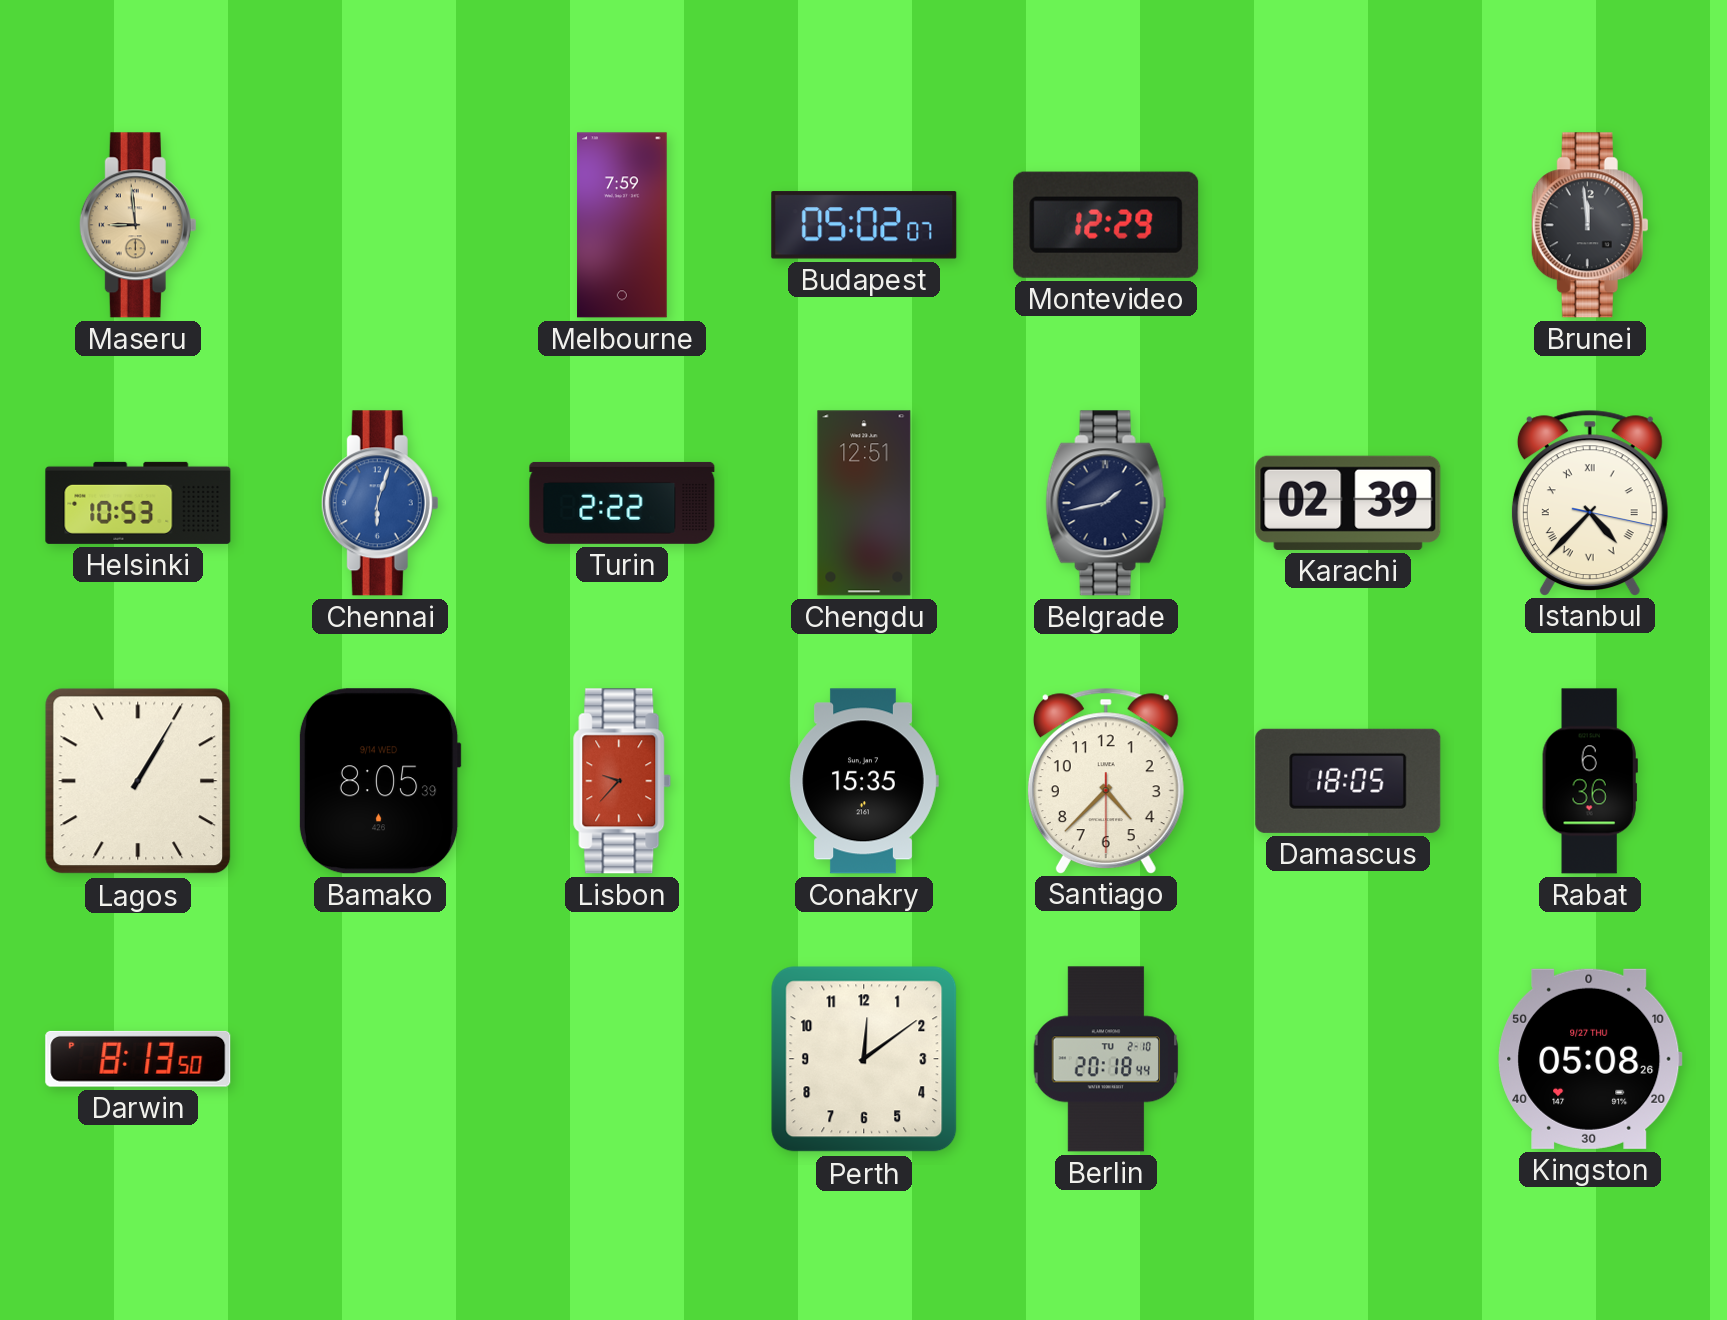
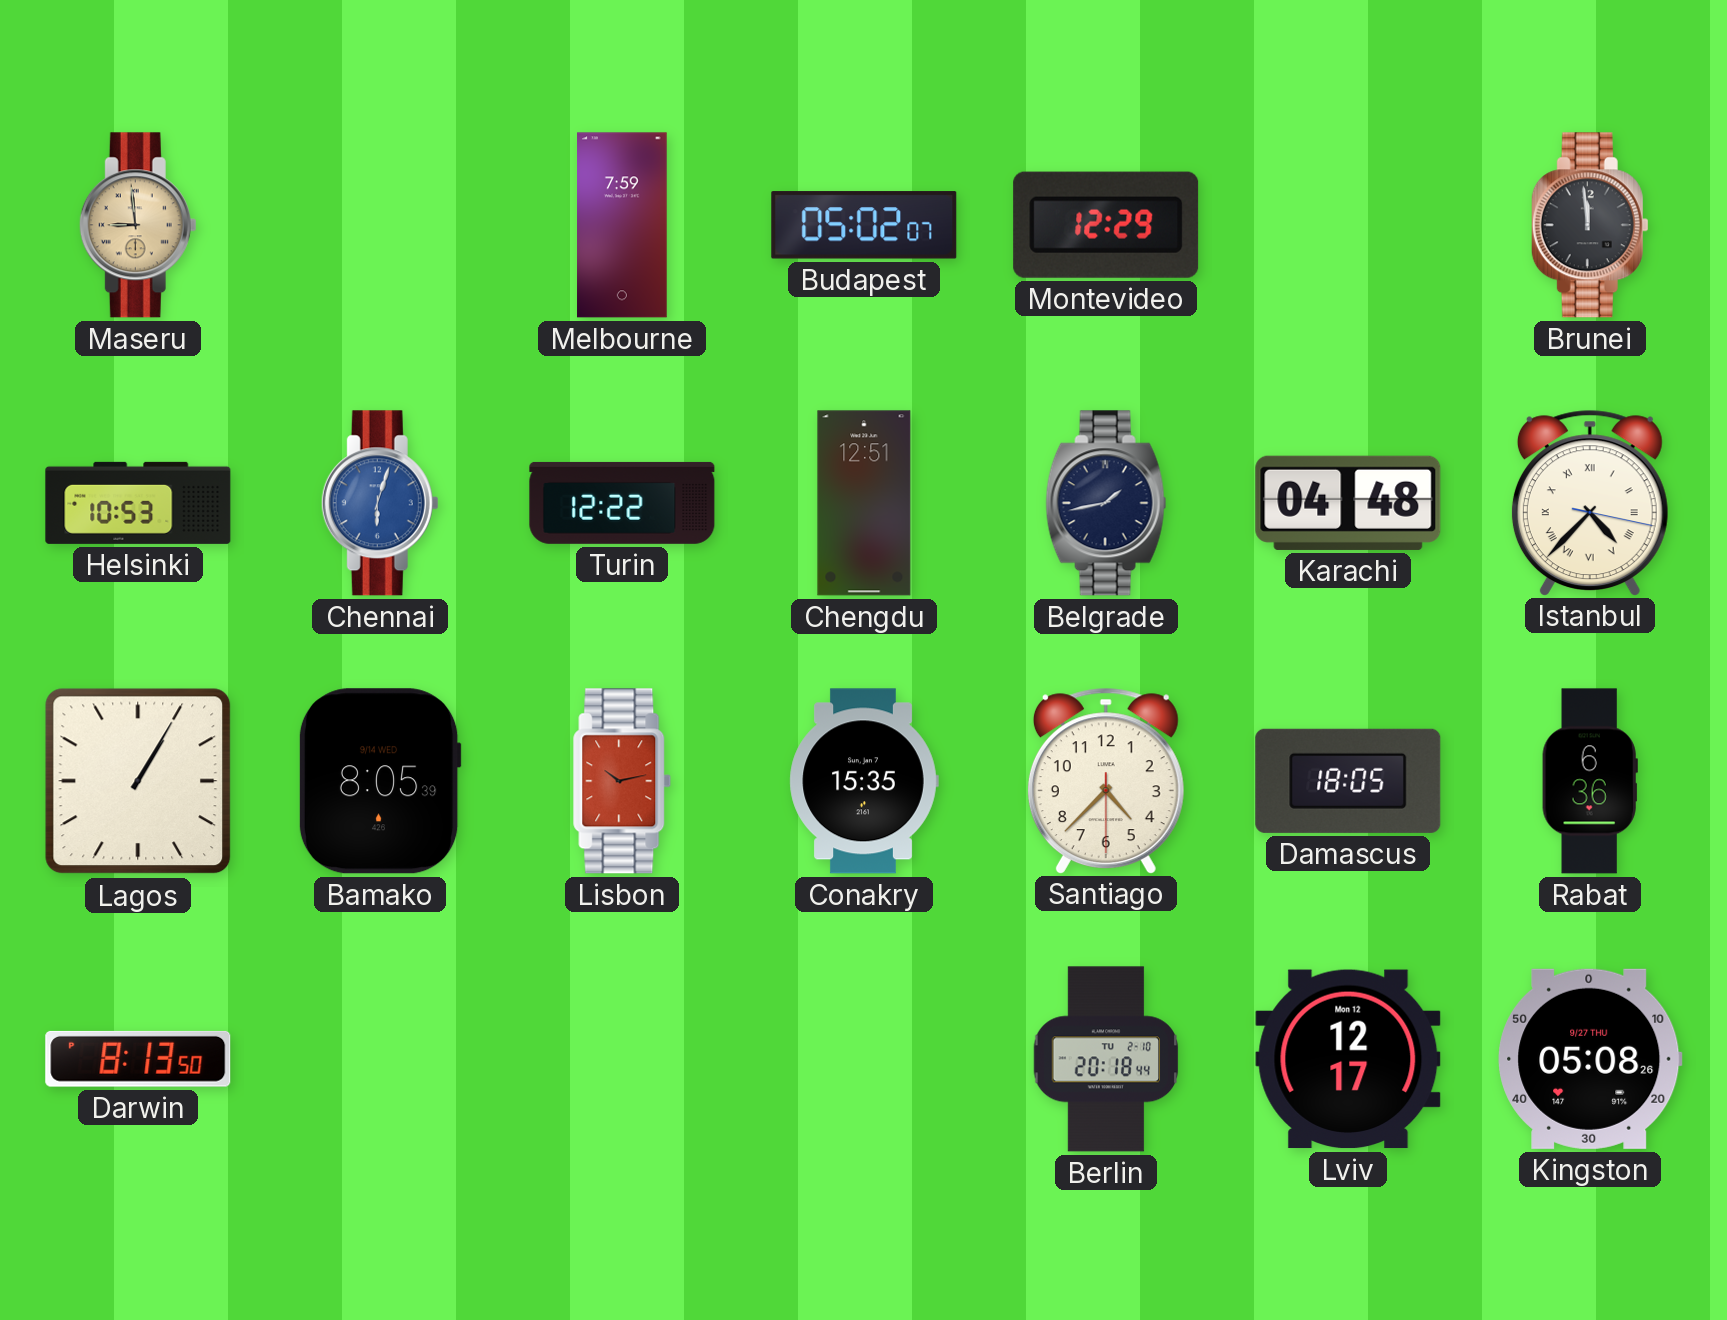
Turin: 2:22 -> 12:22 (622, 503)
Karachi: 02:39 -> 04:48 (1348, 503)
Lisbon: 9:37 -> 10:13 (622, 781)
Perth: 12:09 -> none (864, 1059)
Lviv: none -> 12:17 (1348, 1059)
